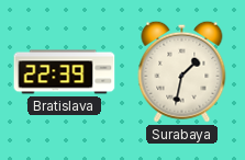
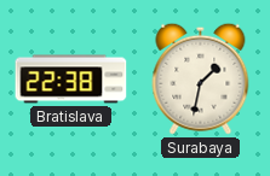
Bratislava: 22:39 -> 22:38 (71, 80)
